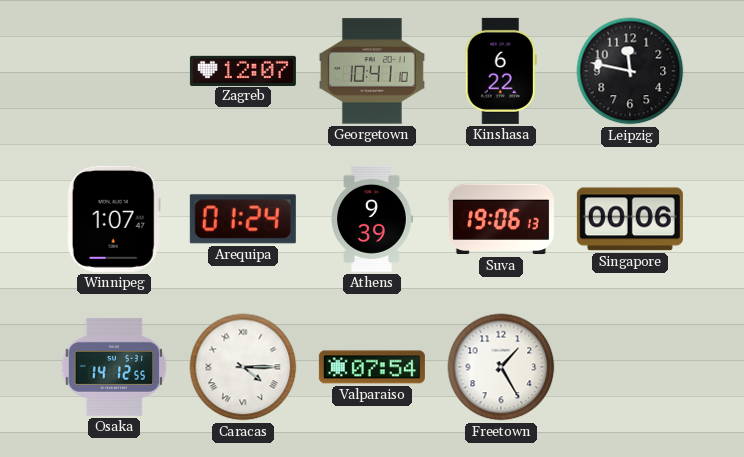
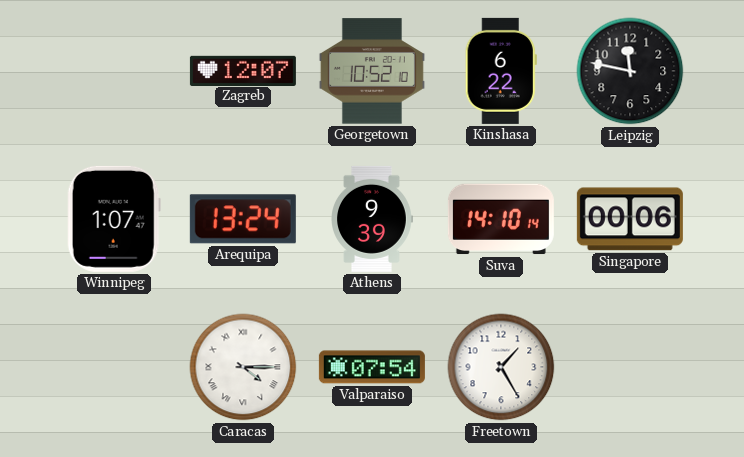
Georgetown: 10:41 -> 10:52 (372, 71)
Arequipa: 01:24 -> 13:24 (243, 219)
Suva: 19:06 -> 14:10 (501, 219)
Osaka: 14:12 -> none (114, 367)
